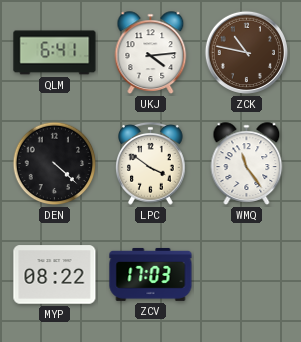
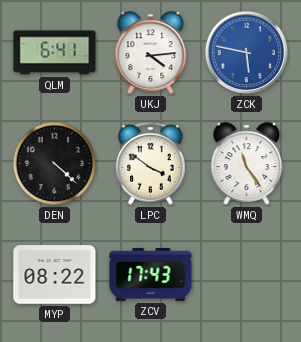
ZCK: 10:47 -> 5:47 (246, 52)
ZCK dial: brown -> blue (246, 52)
ZCV: 17:03 -> 17:43 (151, 274)
